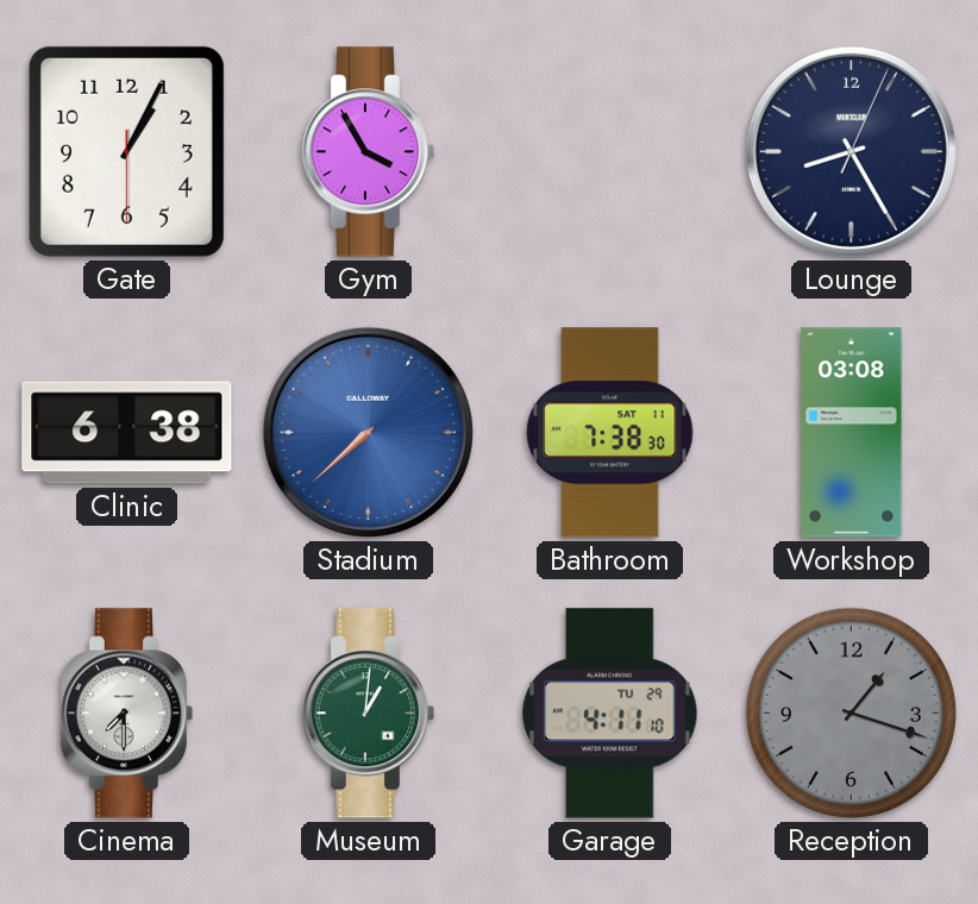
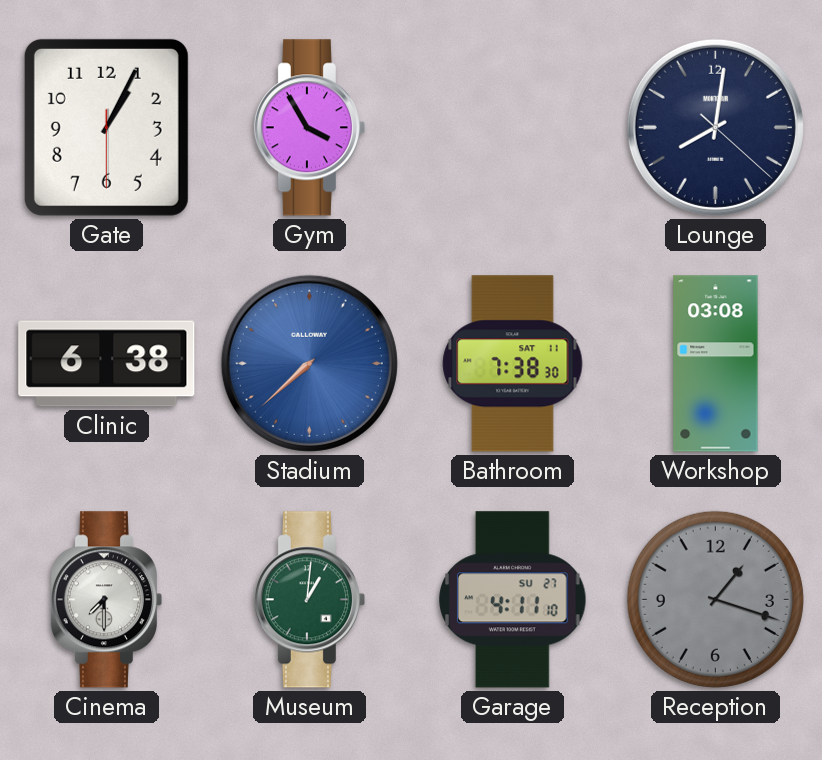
Lounge: 8:25 -> 8:01 (715, 127)
Garage date: TU 29 -> SU 27 (513, 600)
